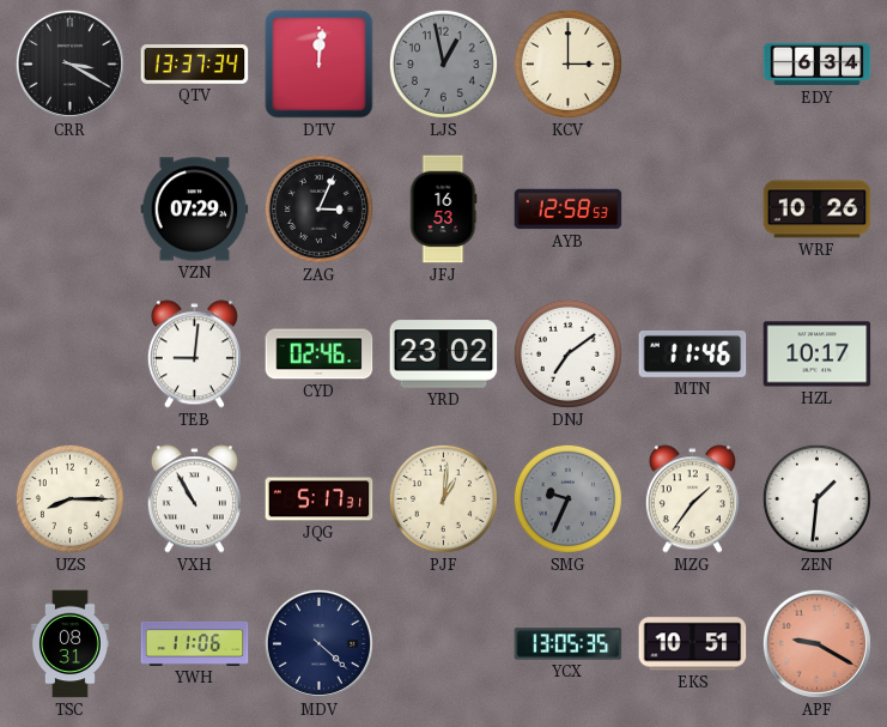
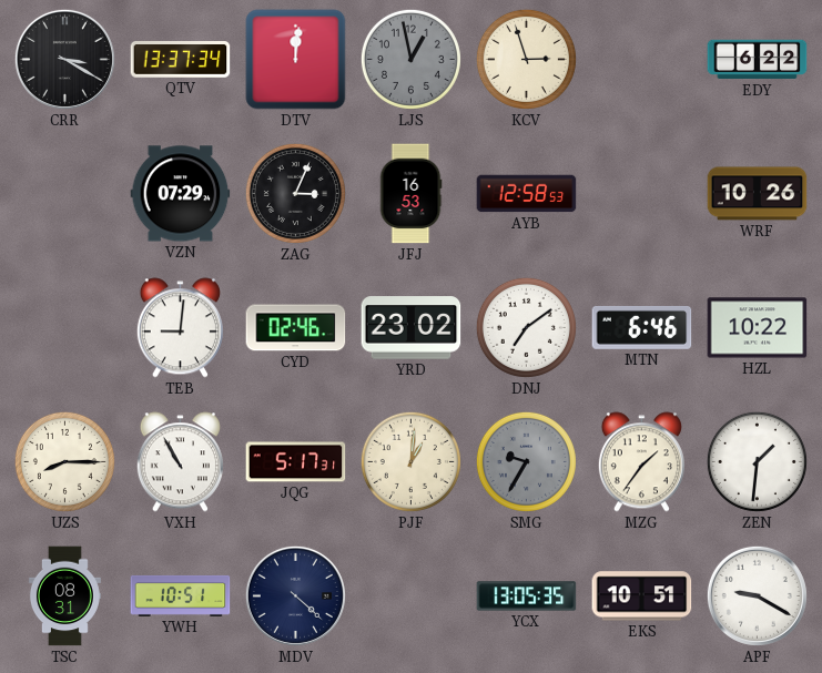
KCV: 3:00 -> 2:57 (526, 59)
EDY: 6:34 -> 6:22 (758, 60)
MTN: 11:46 -> 6:46 (642, 327)
HZL: 10:17 -> 10:22 (758, 328)
SMG: 9:34 -> 9:35 (526, 461)
YWH: 11:06 -> 10:51 (181, 595)
APF dial: salmon -> white (757, 595)
